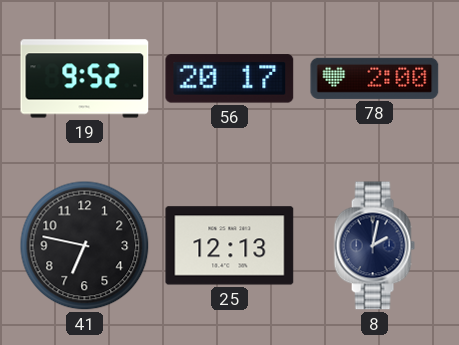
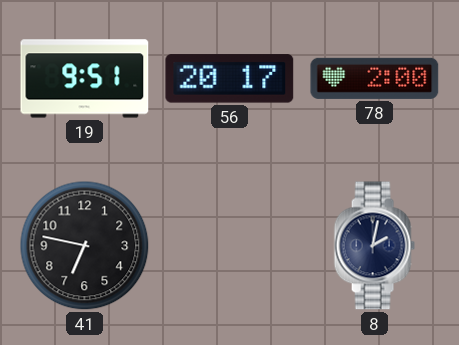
19: 9:52 -> 9:51 (85, 79)
25: 12:13 -> none (230, 246)
